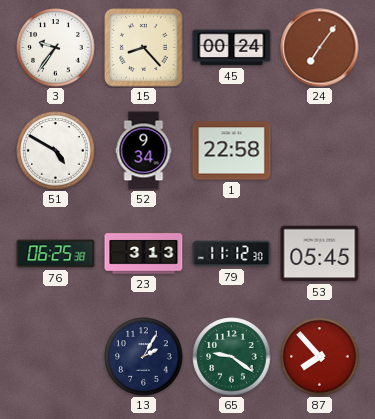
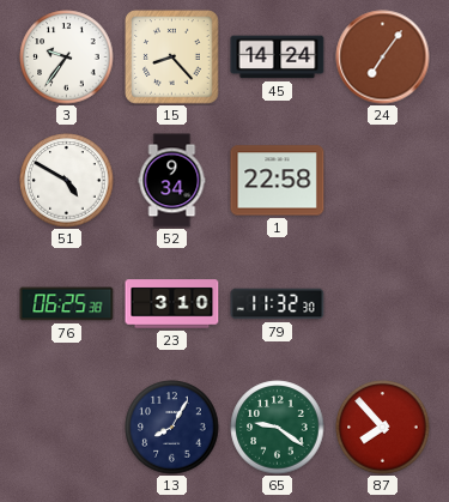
45: 00:24 -> 14:24 (278, 58)
23: 3:13 -> 3:10 (172, 304)
79: 11:12 -> 11:32 (278, 304)
53: 05:45 -> none (320, 254)
13: 2:05 -> 8:05 (172, 428)
